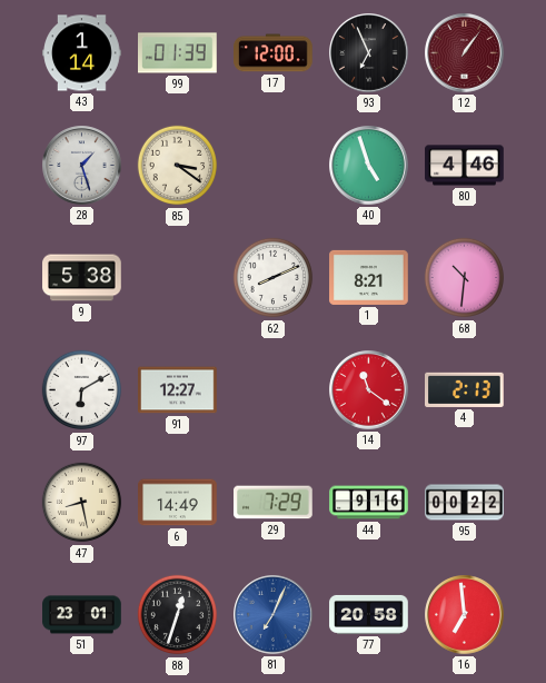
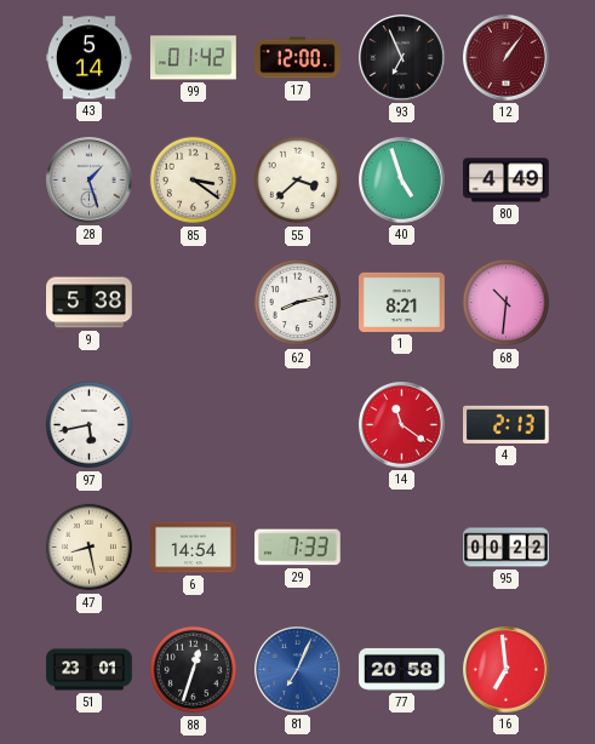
43: 1:14 -> 5:14 (90, 58)
99: 01:39 -> 01:42 (194, 58)
55: none -> 3:38 (298, 181)
80: 4:46 -> 4:49 (507, 181)
62: 8:11 -> 8:13 (298, 303)
97: 6:10 -> 5:43 (90, 425)
91: 12:27 -> none (178, 390)
6: 14:49 -> 14:54 (194, 548)
29: 7:29 -> 7:33 (298, 548)
44: 9:16 -> none (369, 503)
